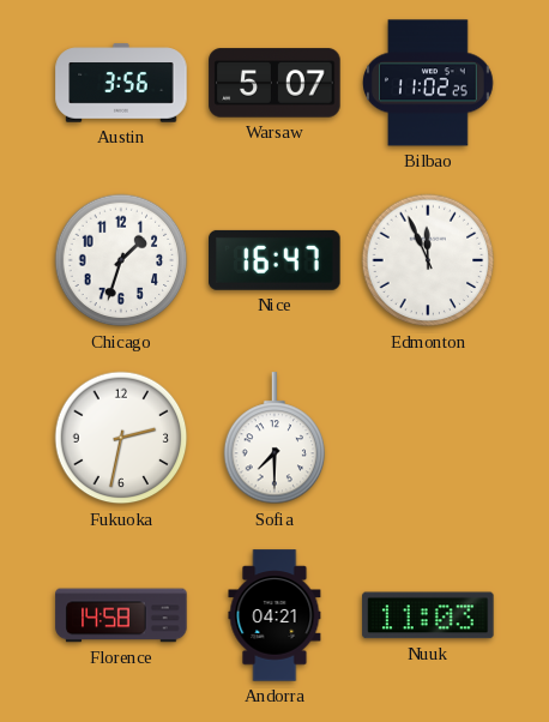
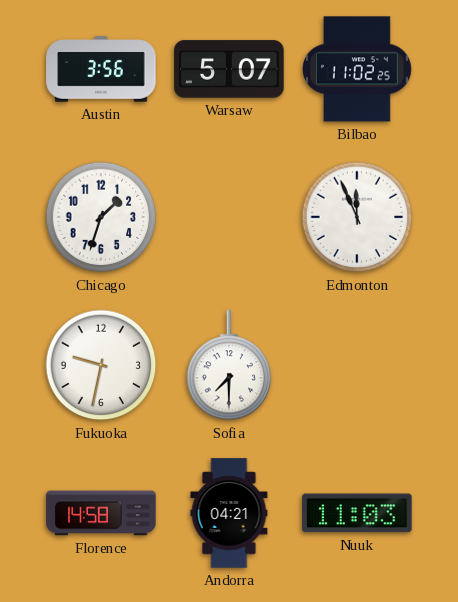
Nice: 16:47 -> none (274, 260)
Fukuoka: 2:32 -> 9:32 (101, 365)
